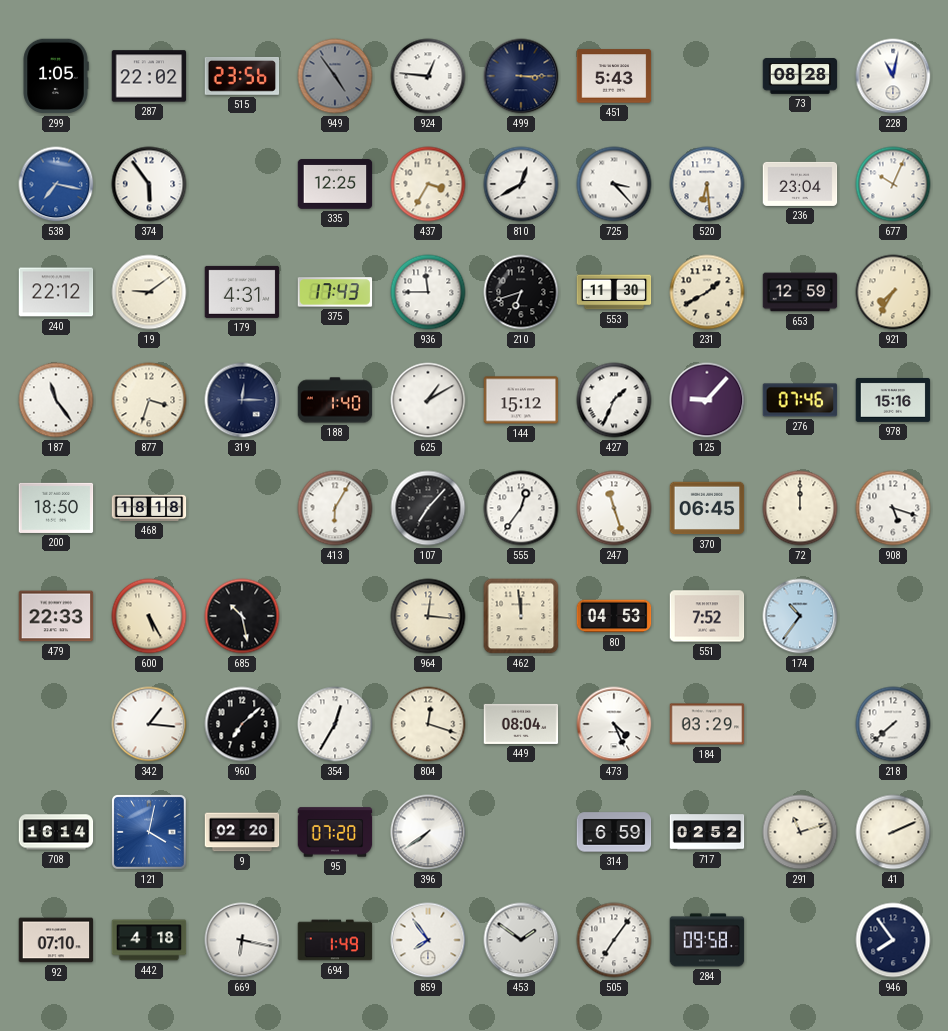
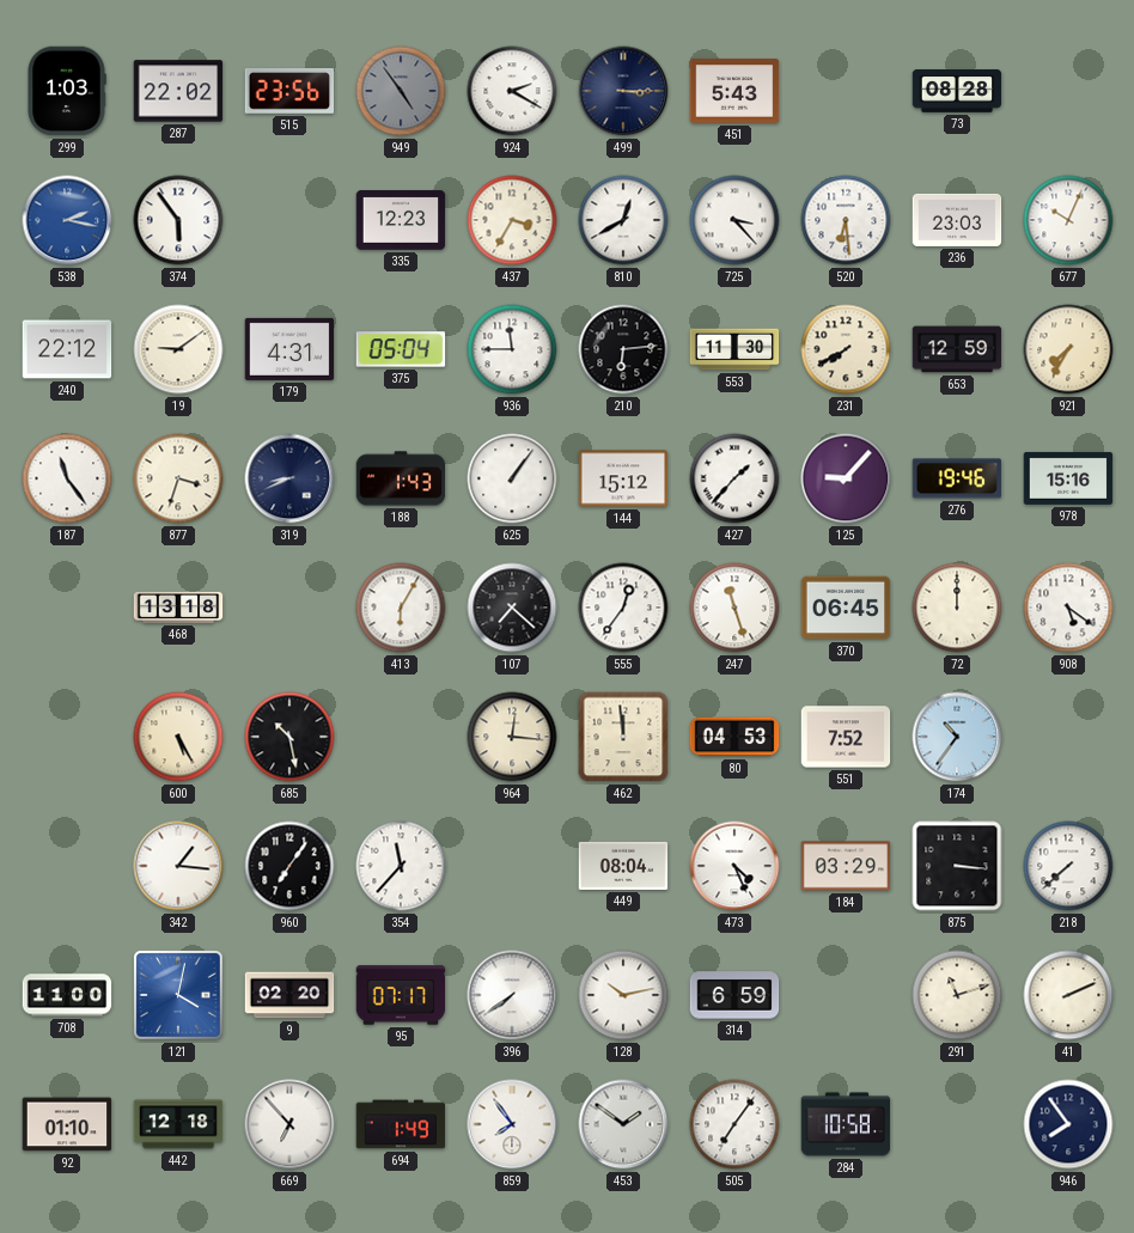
299: 1:05 -> 1:03 (67, 91)
924: 12:46 -> 2:20 (512, 91)
228: 11:02 -> none (893, 76)
538: 7:17 -> 2:17 (67, 220)
335: 12:25 -> 12:23 (401, 220)
236: 23:04 -> 23:03 (957, 220)
375: 17:43 -> 05:04 (401, 349)
210: 6:42 -> 6:14 (623, 349)
231: 1:40 -> 7:40 (846, 349)
319: 12:15 -> 8:41 (289, 478)
188: 1:40 -> 1:43 (401, 478)
625: 1:10 -> 1:06 (512, 478)
427: 1:34 -> 1:37 (734, 478)
276: 07:46 -> 19:46 (957, 478)
200: 18:50 -> none (56, 508)
468: 18:18 -> 13:18 (178, 608)
107: 7:07 -> 7:22 (512, 608)
908: 5:18 -> 5:21 (1068, 608)
479: 22:33 -> none (56, 616)
960: 7:08 -> 7:06 (289, 866)
354: 12:35 -> 11:37 (401, 866)
804: 12:18 -> none (428, 724)
875: none -> 3:16 (957, 866)
708: 16:14 -> 11:00 (67, 995)
95: 07:20 -> 07:17 (401, 995)
128: none -> 10:13 (623, 995)
717: 02:52 -> none (707, 832)
92: 07:10 -> 01:10 (67, 1124)
442: 4:18 -> 12:18 (178, 1124)
669: 6:17 -> 6:53 (289, 1124)
284: 09:58 -> 10:58 (846, 1124)
